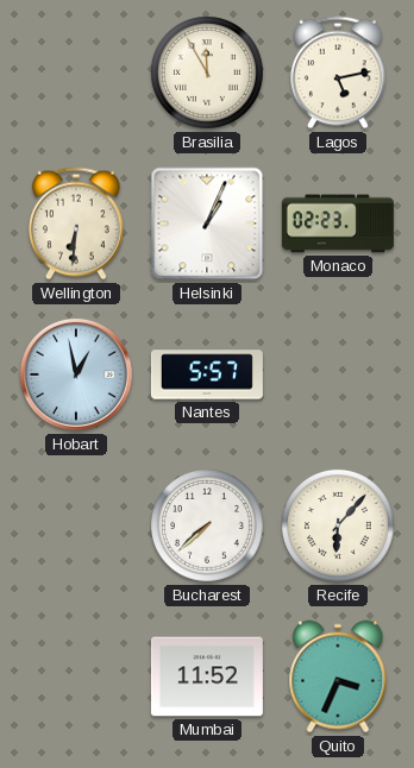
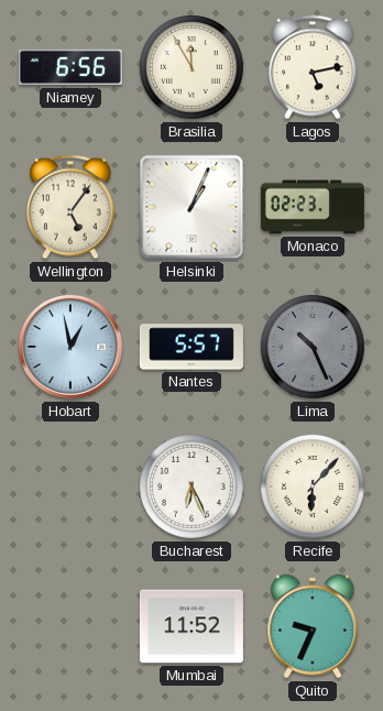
Niamey: none -> 6:56 (70, 67)
Wellington: 6:31 -> 5:06 (72, 207)
Lima: none -> 10:26 (314, 348)
Bucharest: 7:38 -> 6:26 (193, 488)
Quito: 3:34 -> 9:34 (313, 626)
